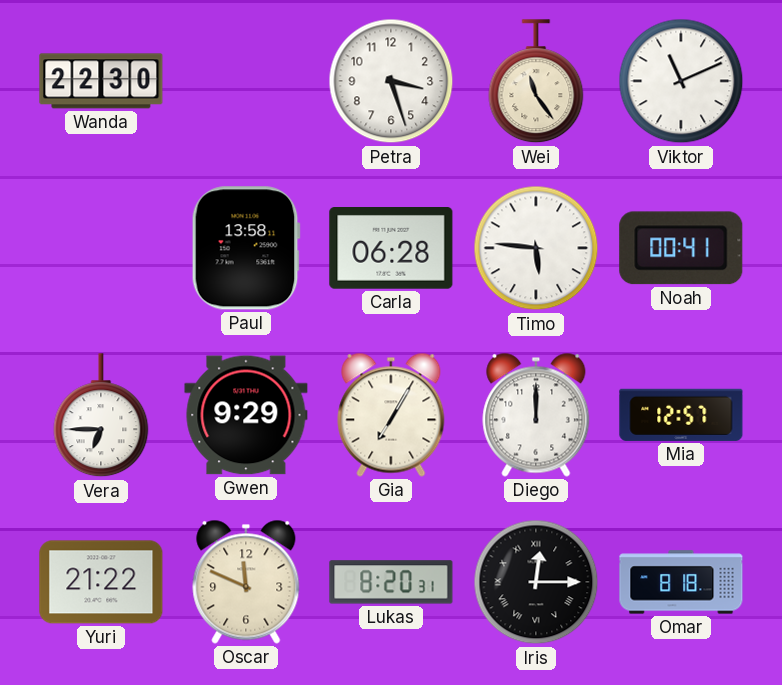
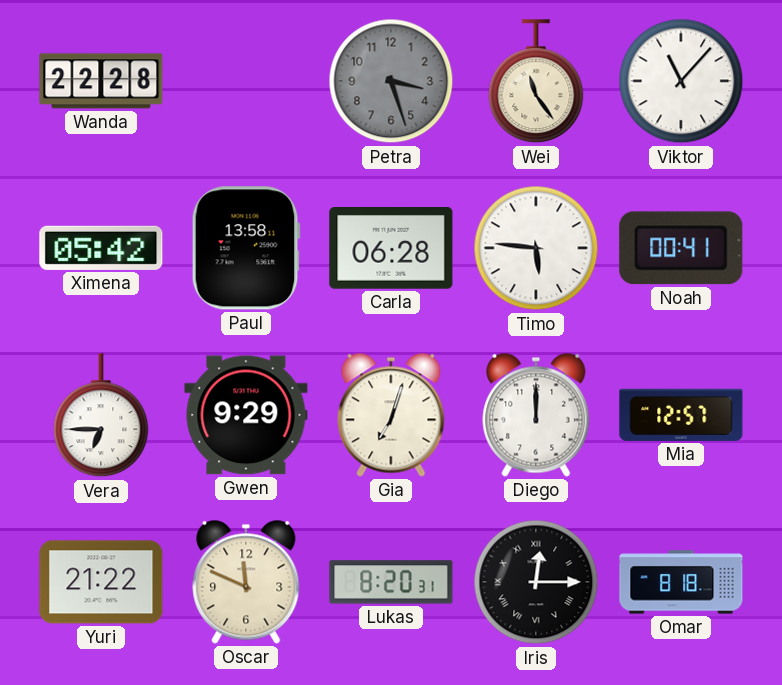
Wanda: 22:30 -> 22:28 (101, 81)
Petra dial: white -> grey (391, 81)
Viktor: 11:11 -> 11:07 (681, 81)
Ximena: none -> 05:42 (101, 248)
Gia: 7:05 -> 7:03 (391, 415)
